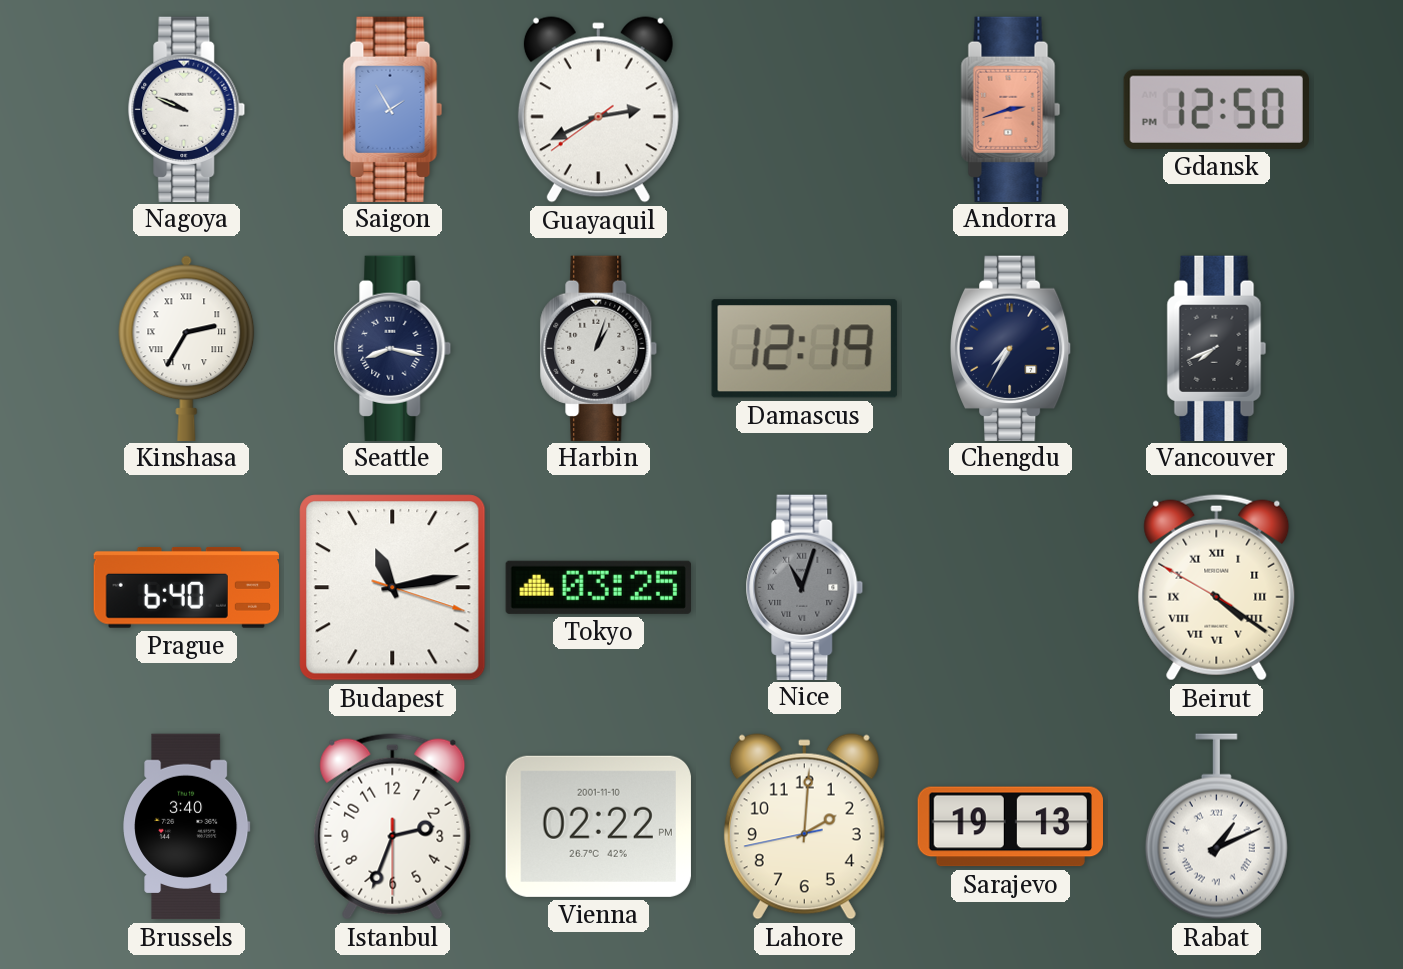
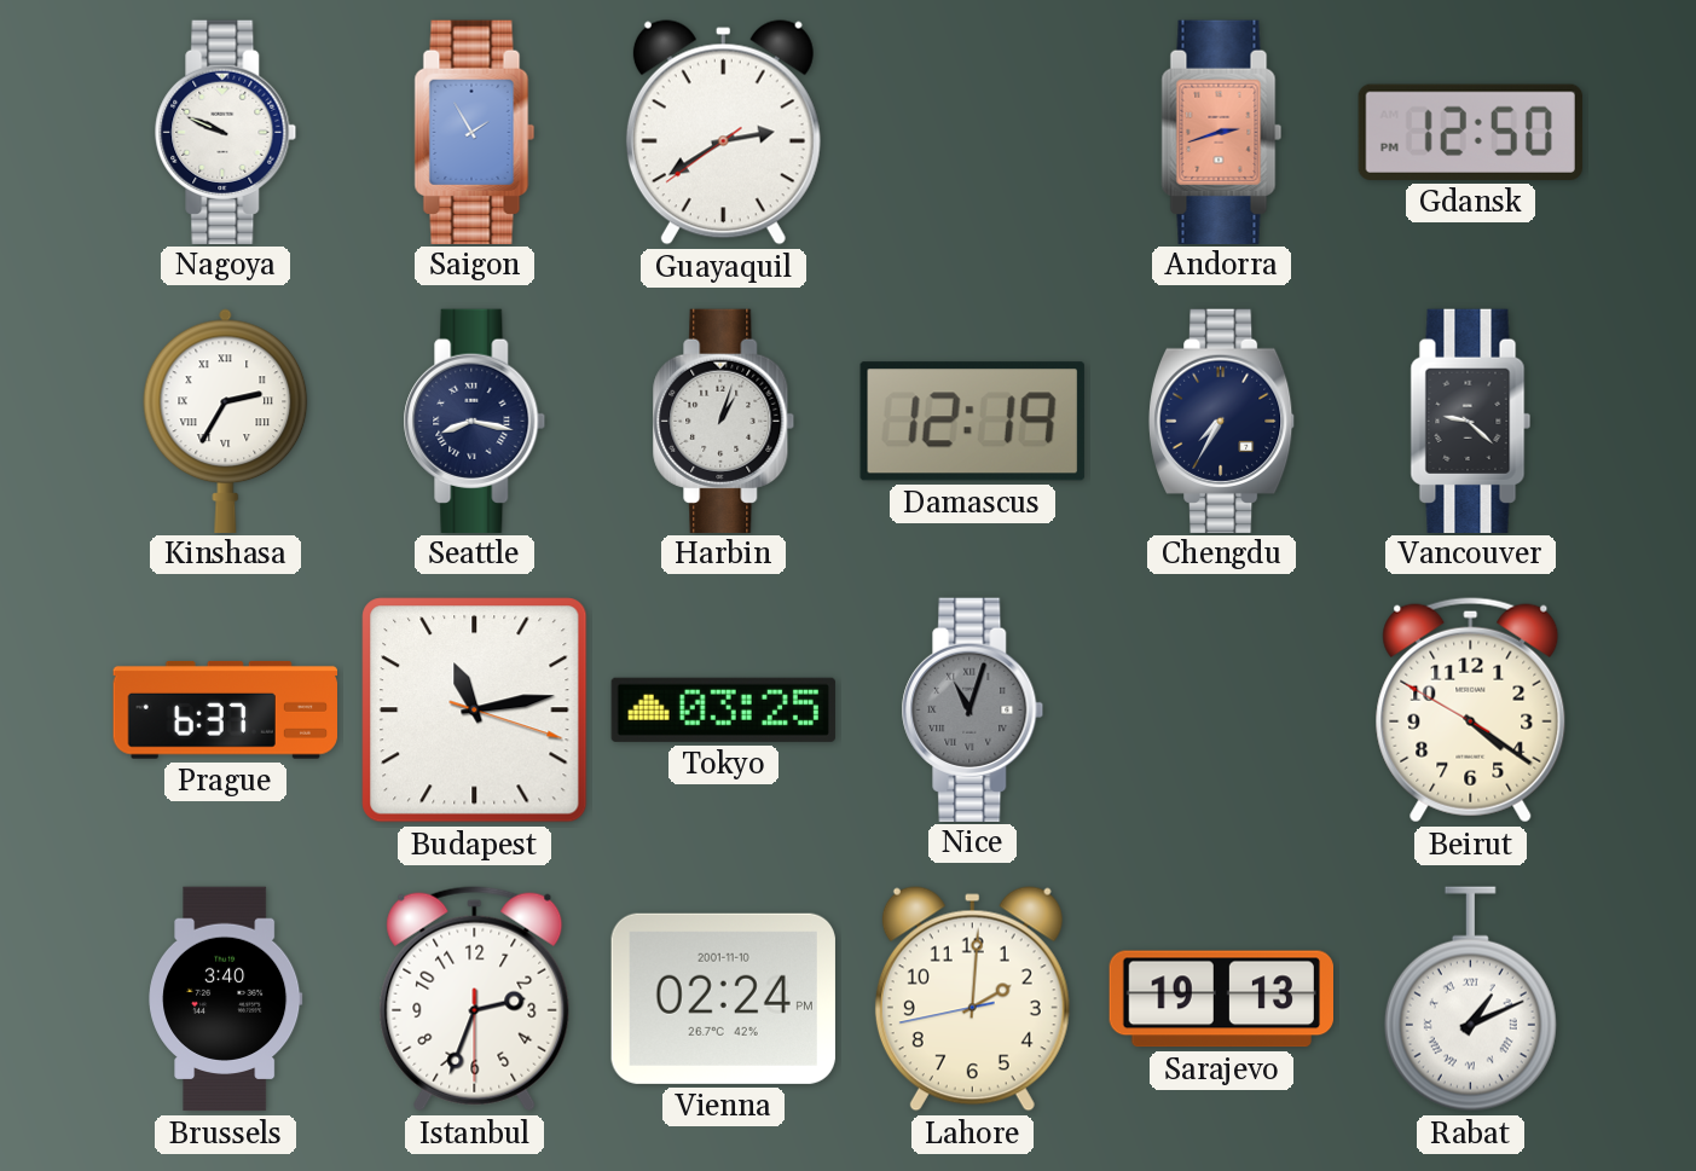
Guayaquil: 2:40 -> 2:39 (723, 133)
Vancouver: 7:41 -> 9:22 (1471, 421)
Prague: 6:40 -> 6:37 (225, 709)
Beirut numerals: Roman -> Arabic (1471, 709)
Vienna: 02:22 -> 02:24 (723, 998)
